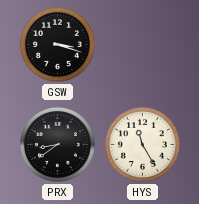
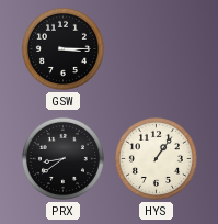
GSW: 3:18 -> 3:15 (62, 48)
HYS: 11:25 -> 1:06 (156, 158)
